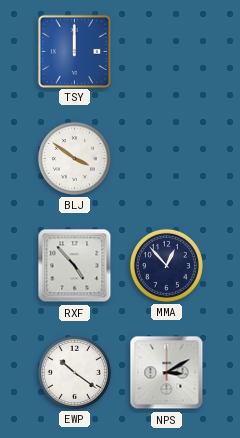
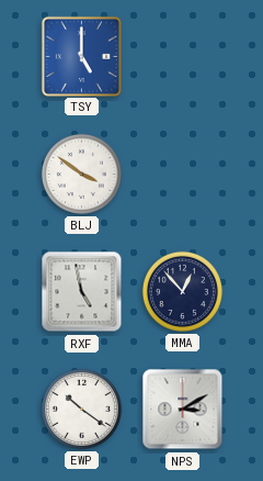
TSY: 12:00 -> 5:00 (81, 56)
RXF: 4:53 -> 4:58 (82, 292)
